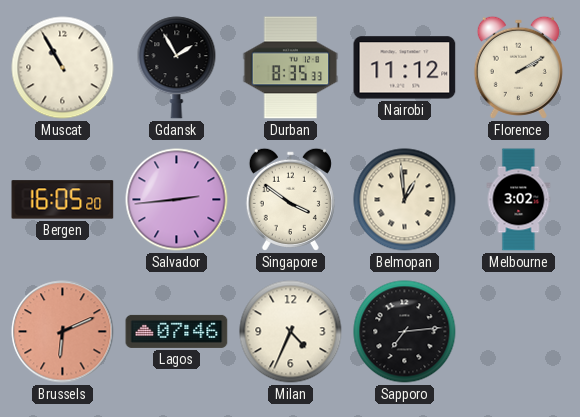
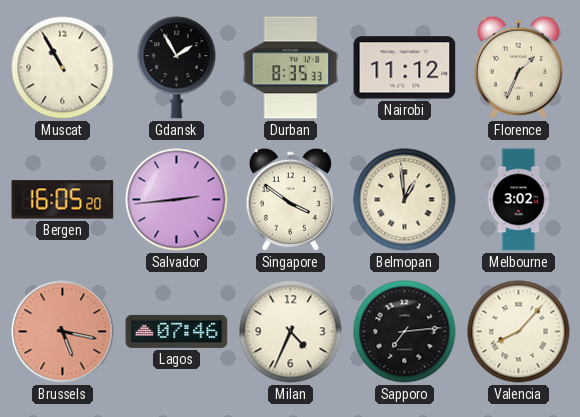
Florence: 2:10 -> 1:34 (518, 67)
Brussels: 6:11 -> 5:17 (63, 332)
Valencia: none -> 8:07 (519, 332)
